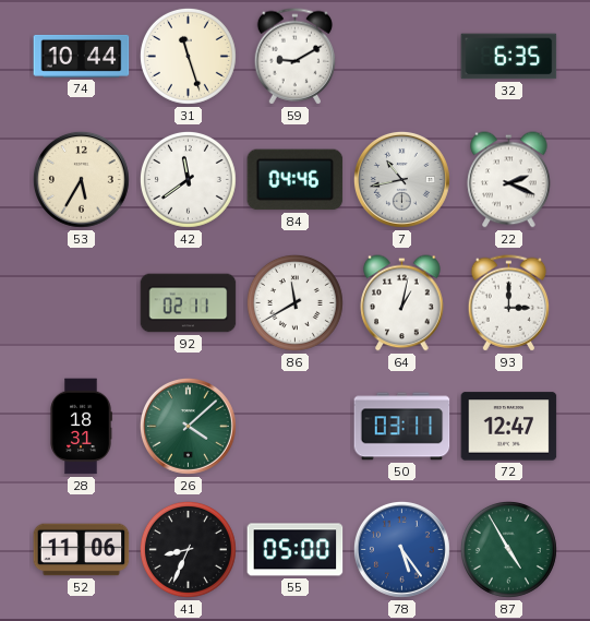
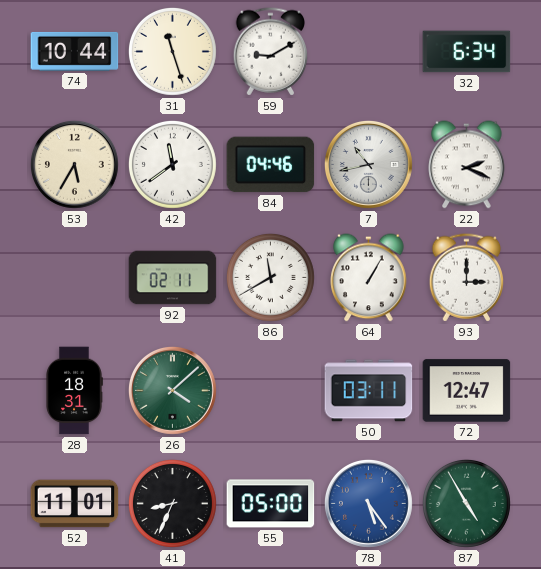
32: 6:35 -> 6:34 (467, 52)
64: 1:02 -> 1:05 (369, 278)
52: 11:06 -> 11:01 (75, 504)
